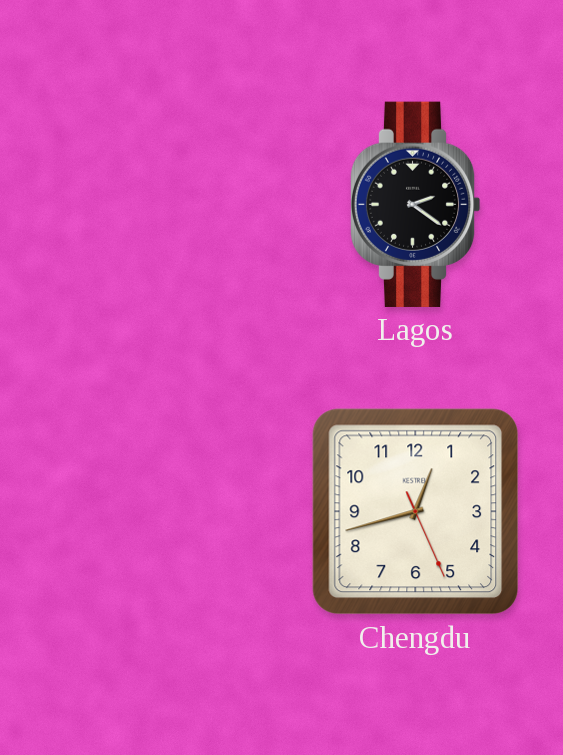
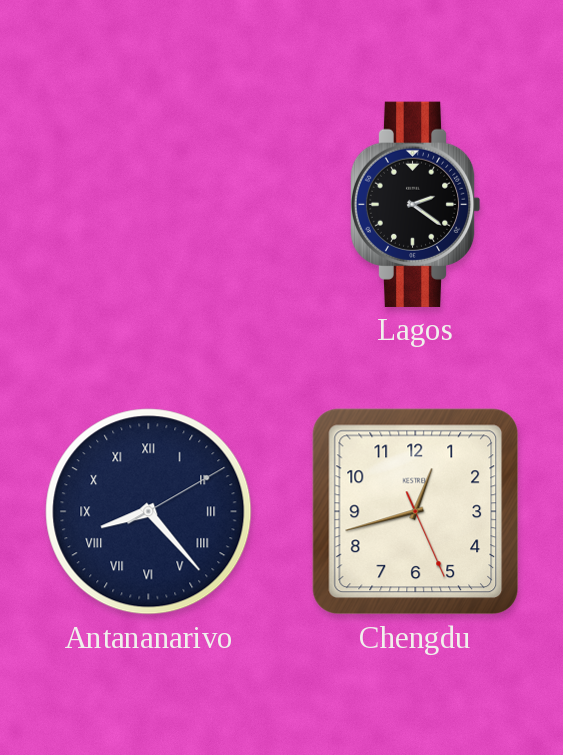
Antananarivo: none -> 8:23 (149, 512)
